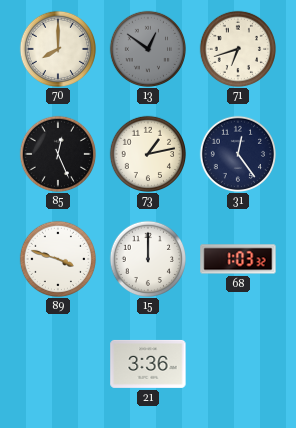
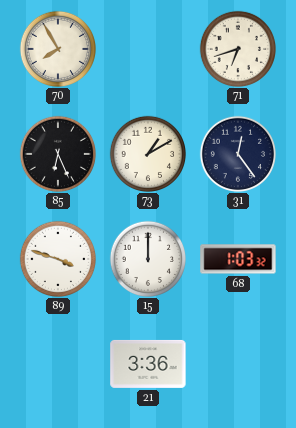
70: 8:00 -> 7:55 (57, 48)
13: 12:51 -> none (147, 48)
85: 12:26 -> 6:26 (57, 153)
73: 1:13 -> 1:10 (147, 153)
